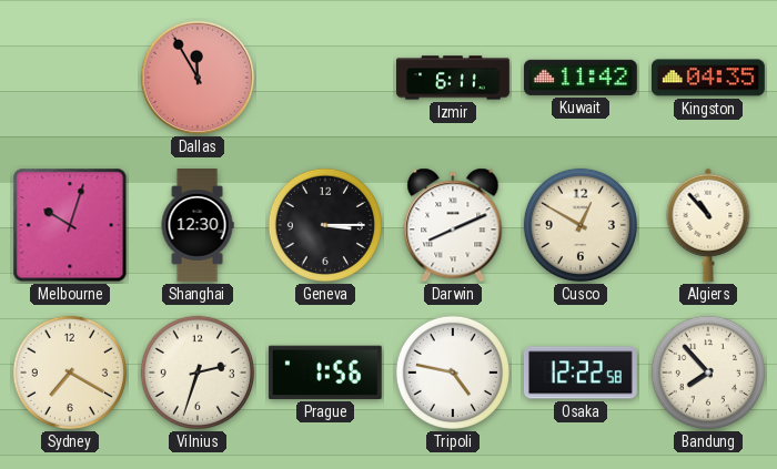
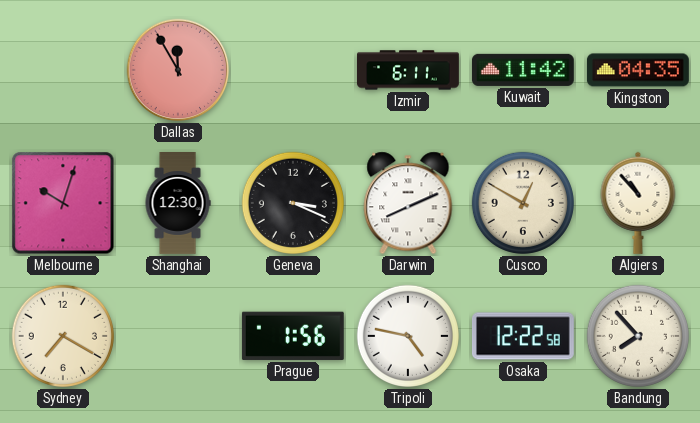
Geneva: 3:15 -> 3:19 (293, 203)
Vilnius: 2:33 -> none (198, 373)
